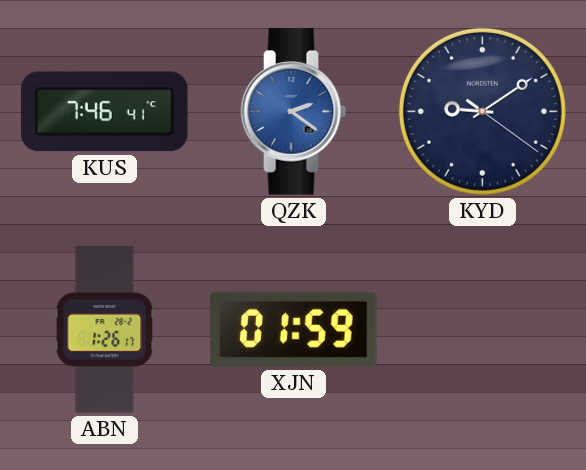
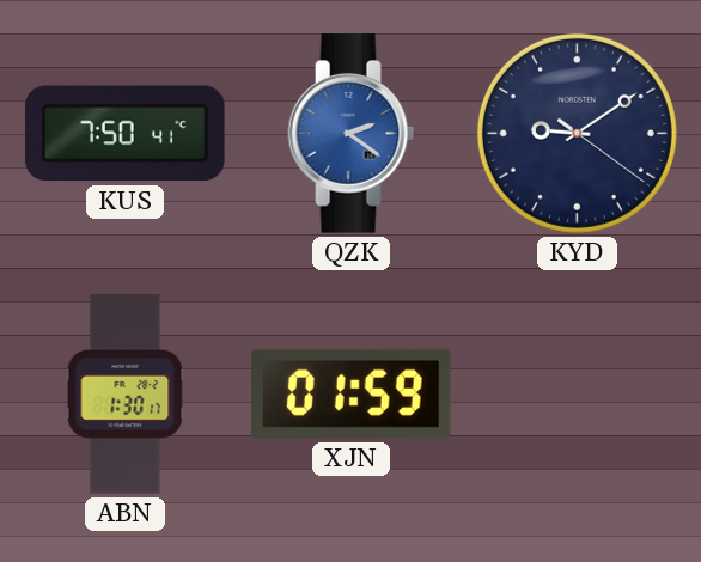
KUS: 7:46 -> 7:50 (126, 134)
ABN: 1:26 -> 1:30 (126, 395)
